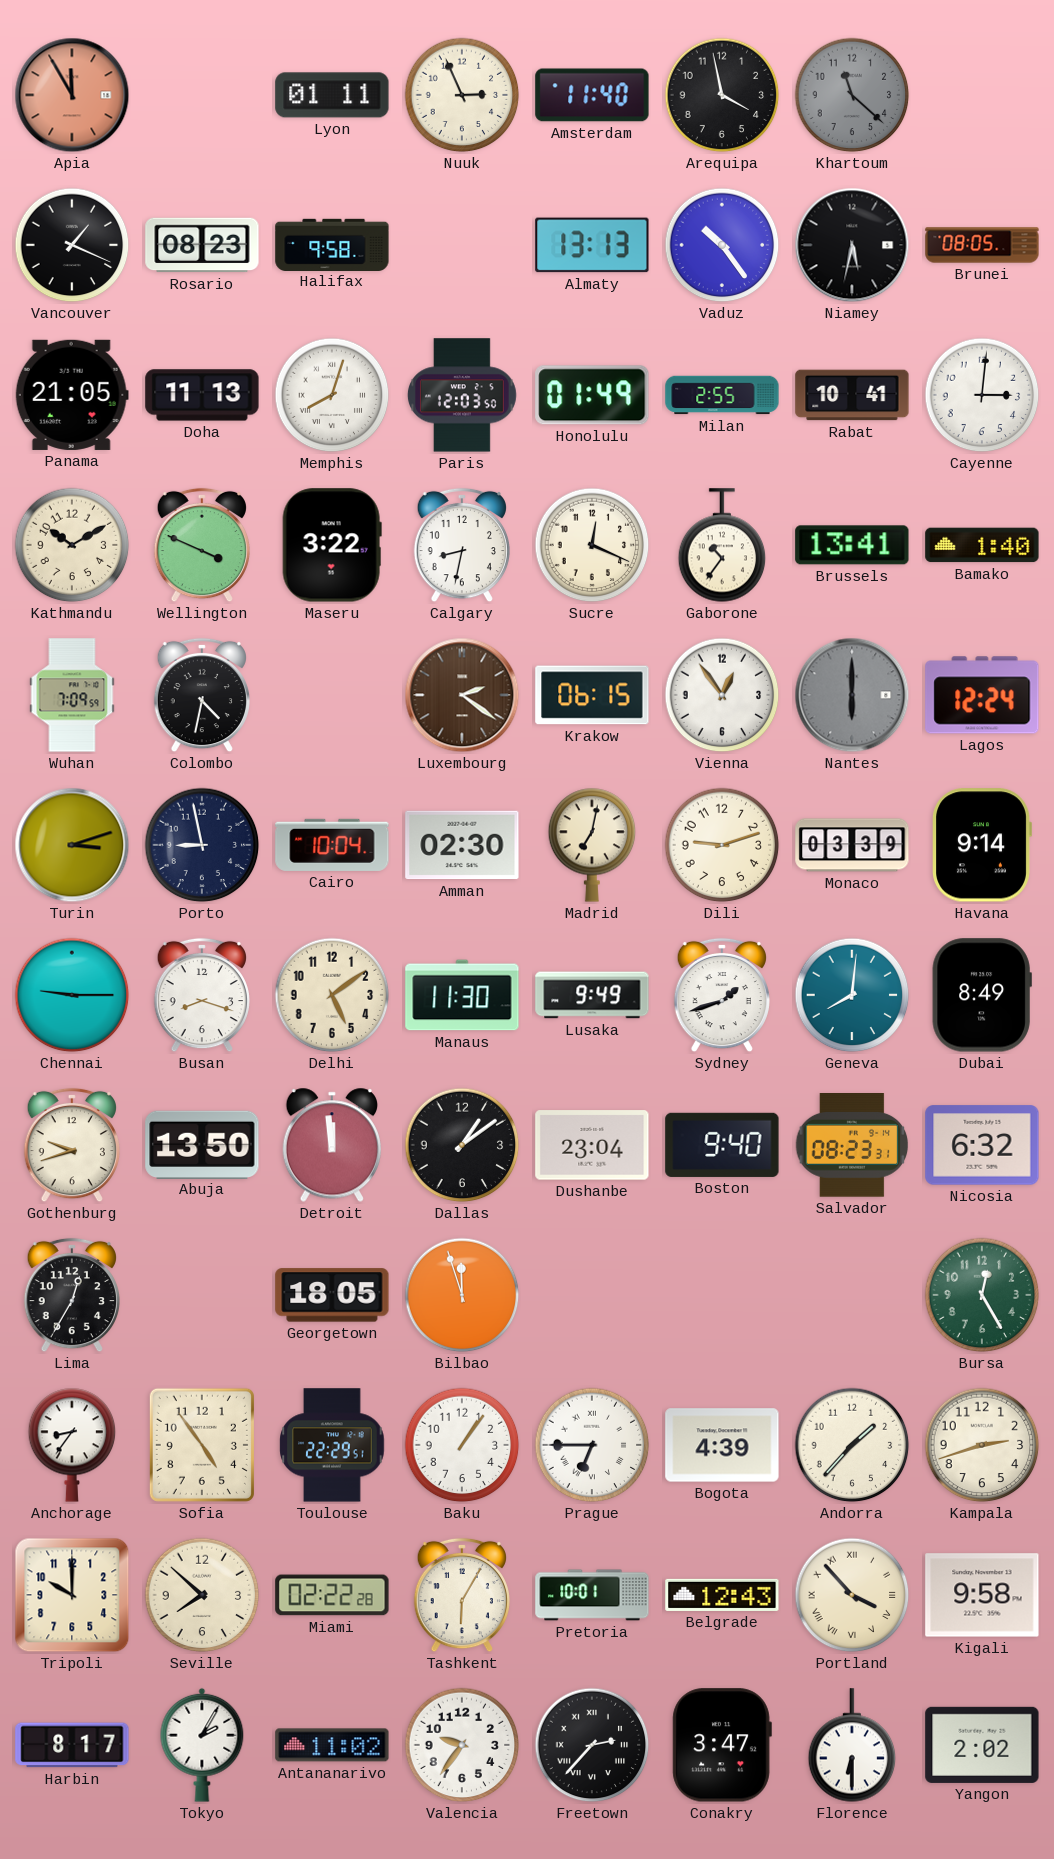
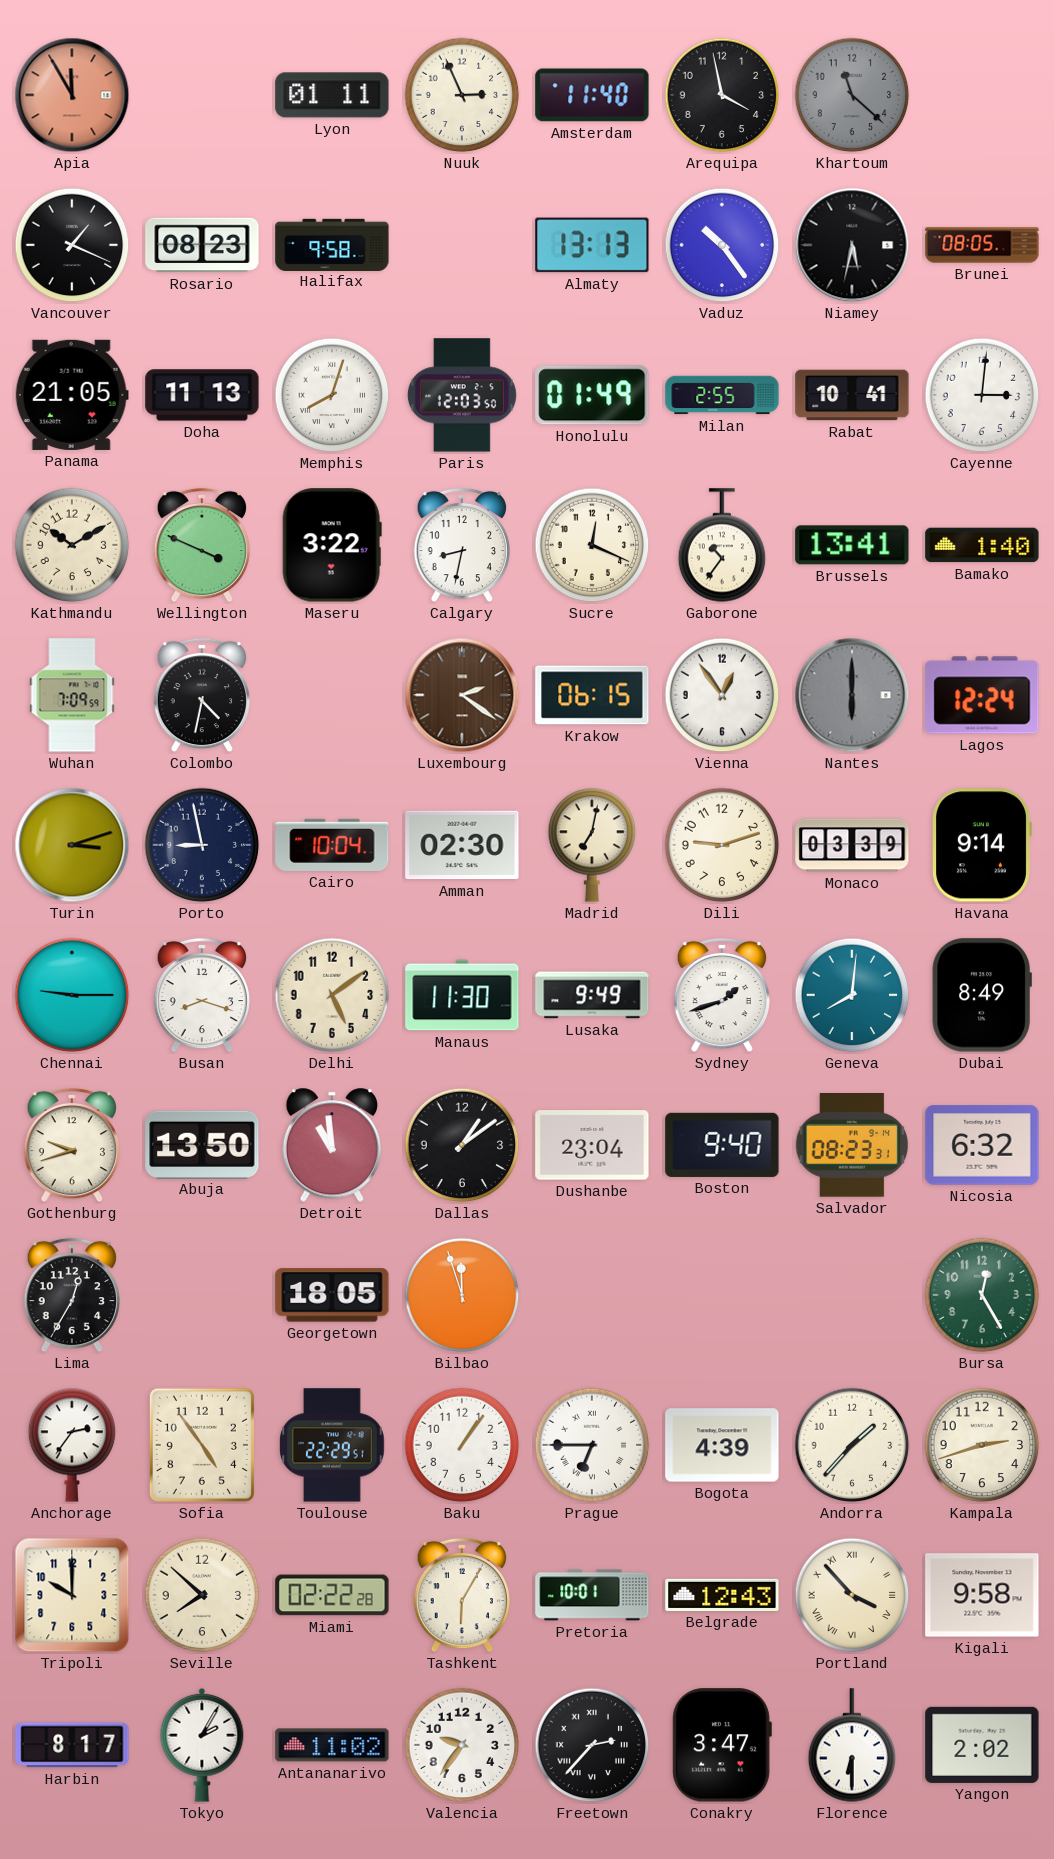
Detroit: 11:59 -> 10:59 (331, 1145)
Anchorage: 8:36 -> 2:36 (72, 1445)
